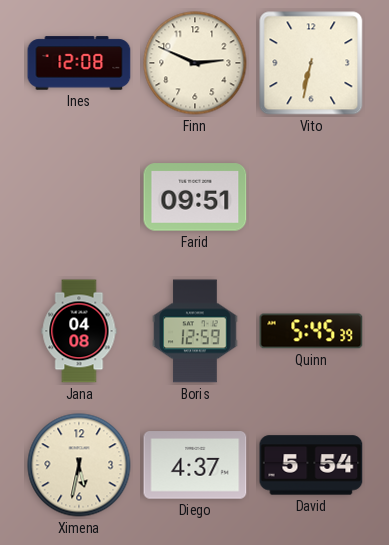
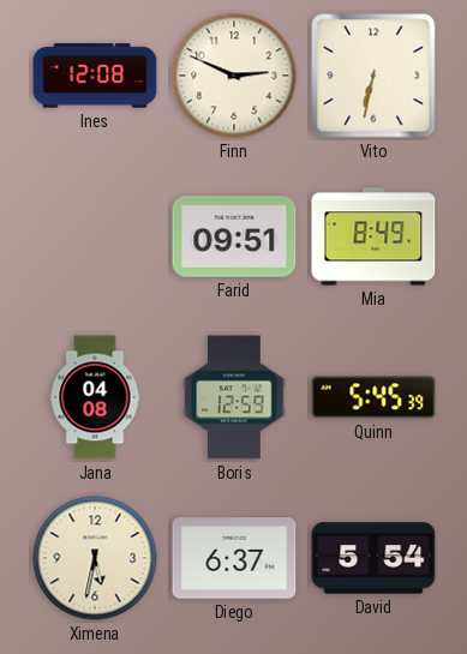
Mia: none -> 8:49 (373, 236)
Diego: 4:37 -> 6:37 (234, 558)
